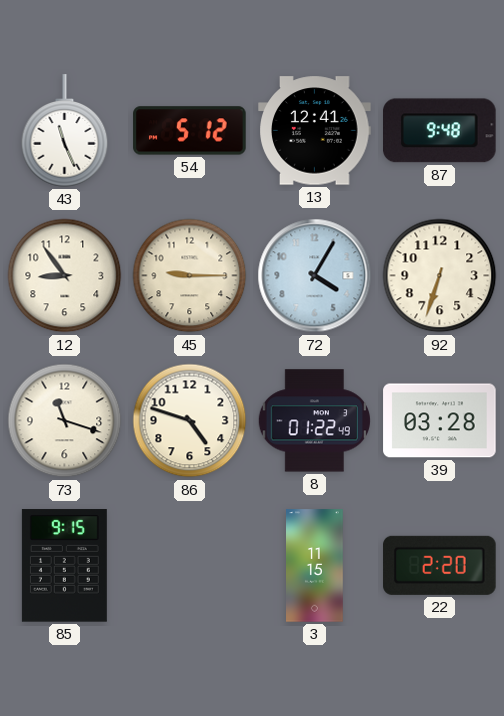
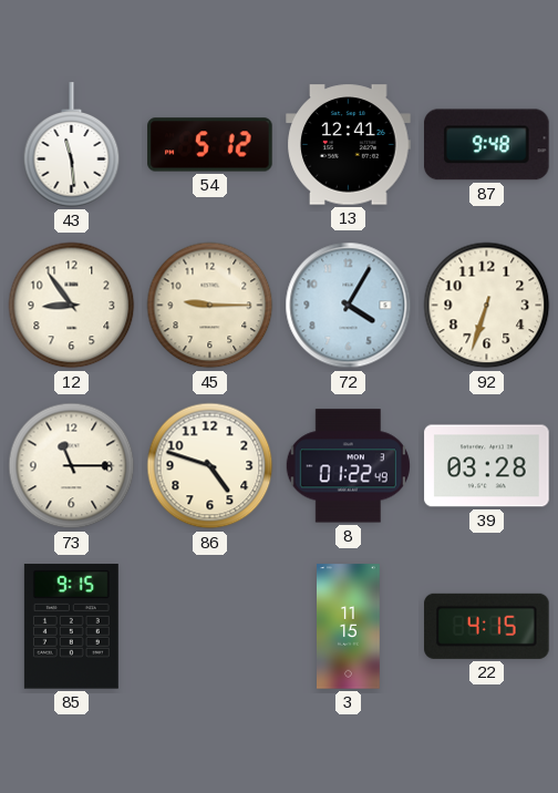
43: 11:26 -> 11:29 (72, 145)
73: 11:18 -> 11:15 (72, 466)
22: 2:20 -> 4:15 (487, 626)
